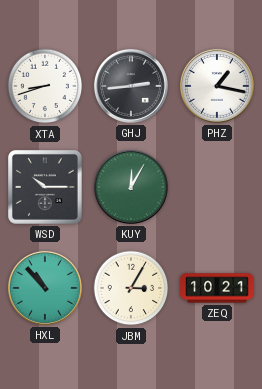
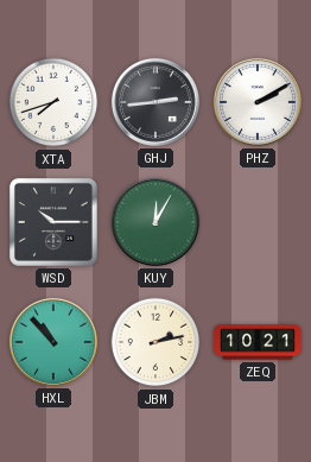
XTA: 8:42 -> 7:42 (53, 102)
PHZ: 1:17 -> 2:10 (258, 102)
JBM: 3:05 -> 2:13 (155, 342)
